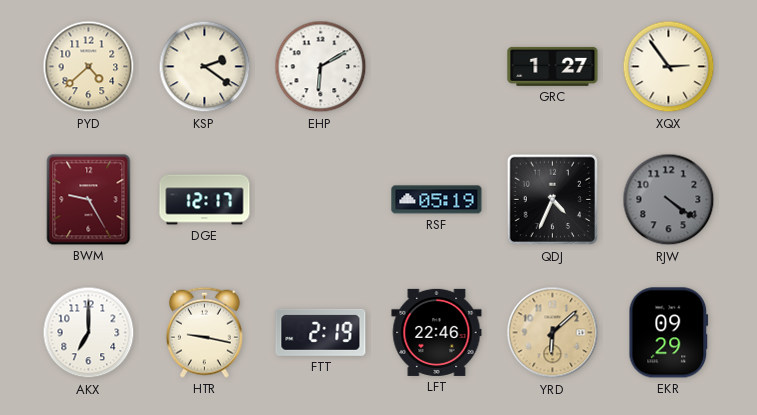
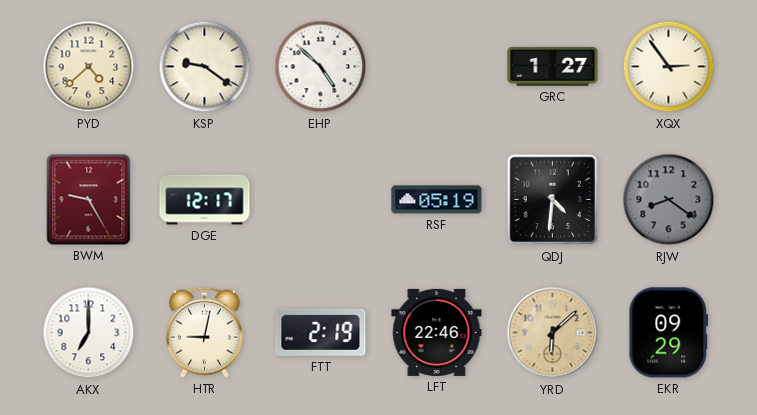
KSP: 2:21 -> 9:21 (205, 67)
EHP: 6:10 -> 4:52 (321, 67)
QDJ: 4:34 -> 4:31 (553, 200)
RJW: 4:21 -> 8:21 (669, 200)
HTR: 9:17 -> 9:02 (204, 332)
